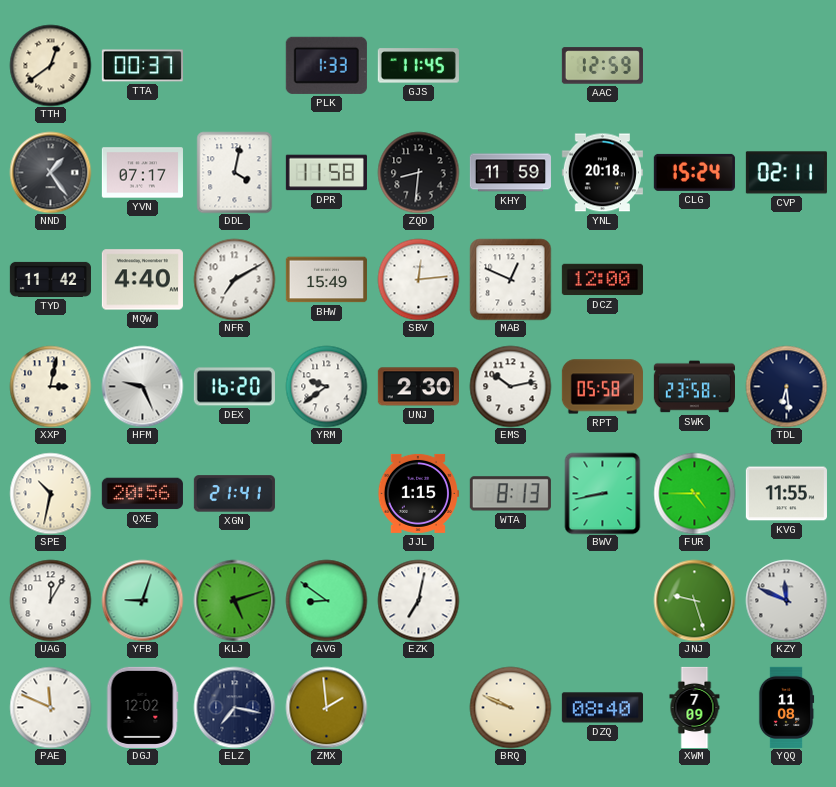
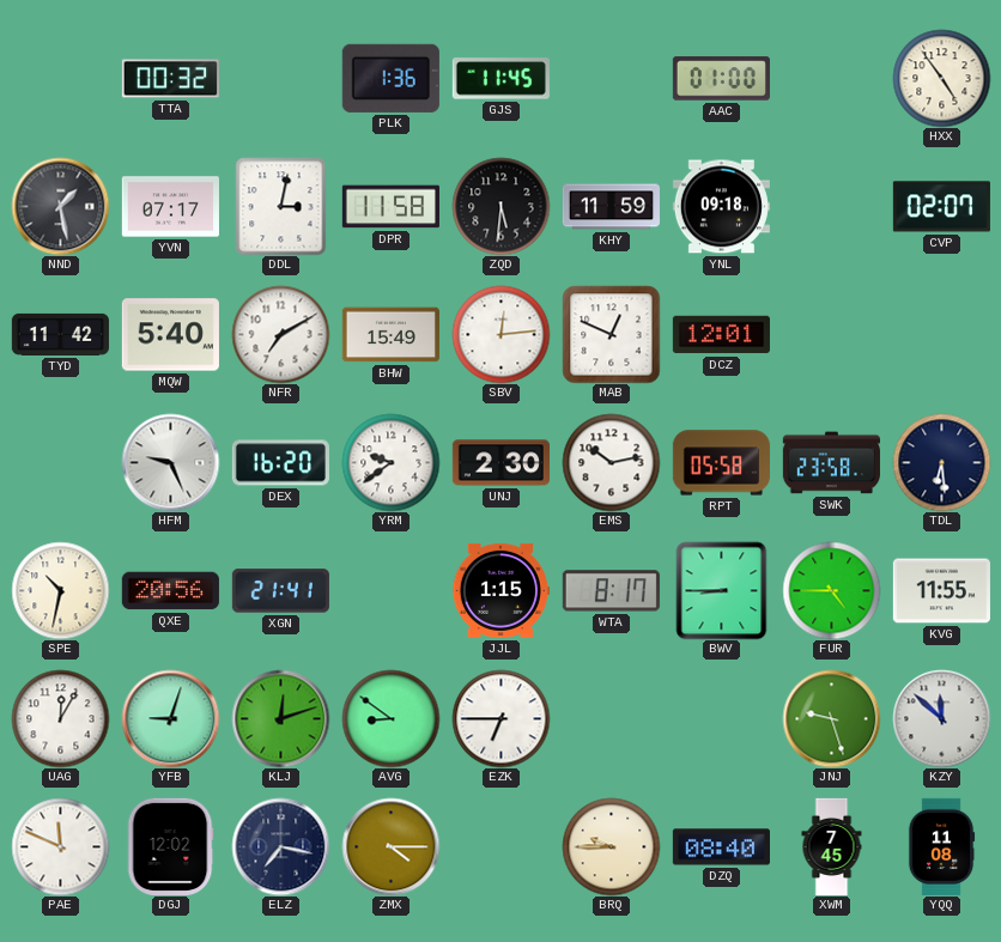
TTH: 12:39 -> none (50, 65)
TTA: 00:37 -> 00:32 (170, 79)
PLK: 1:33 -> 1:36 (390, 78)
AAC: 12:59 -> 01:00 (721, 79)
HXX: none -> 4:54 (941, 78)
NND: 1:24 -> 1:28 (60, 206)
DDL: 4:02 -> 3:02 (281, 206)
ZQD: 8:31 -> 5:31 (500, 206)
YNL: 20:18 -> 09:18 (721, 207)
CLG: 15:24 -> none (694, 172)
CVP: 02:11 -> 02:07 (941, 207)
MQW: 4:40 -> 5:40 (170, 335)
DCZ: 12:00 -> 12:01 (721, 335)
XXP: 3:02 -> none (50, 386)
WTA: 8:13 -> 8:17 (611, 591)
BWV: 8:43 -> 8:45 (722, 590)
KLJ: 5:12 -> 12:12 (280, 718)
EZK: 7:02 -> 6:45 (500, 718)
KZY: 11:49 -> 11:52 (941, 718)
ZMX: 1:59 -> 4:15 (390, 846)
BRQ: 9:49 -> 9:45 (611, 846)
XWM: 7:09 -> 7:45 (832, 846)
